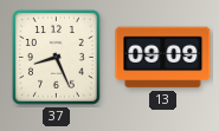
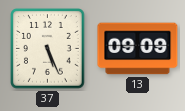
37: 8:26 -> 5:26 (48, 49)
